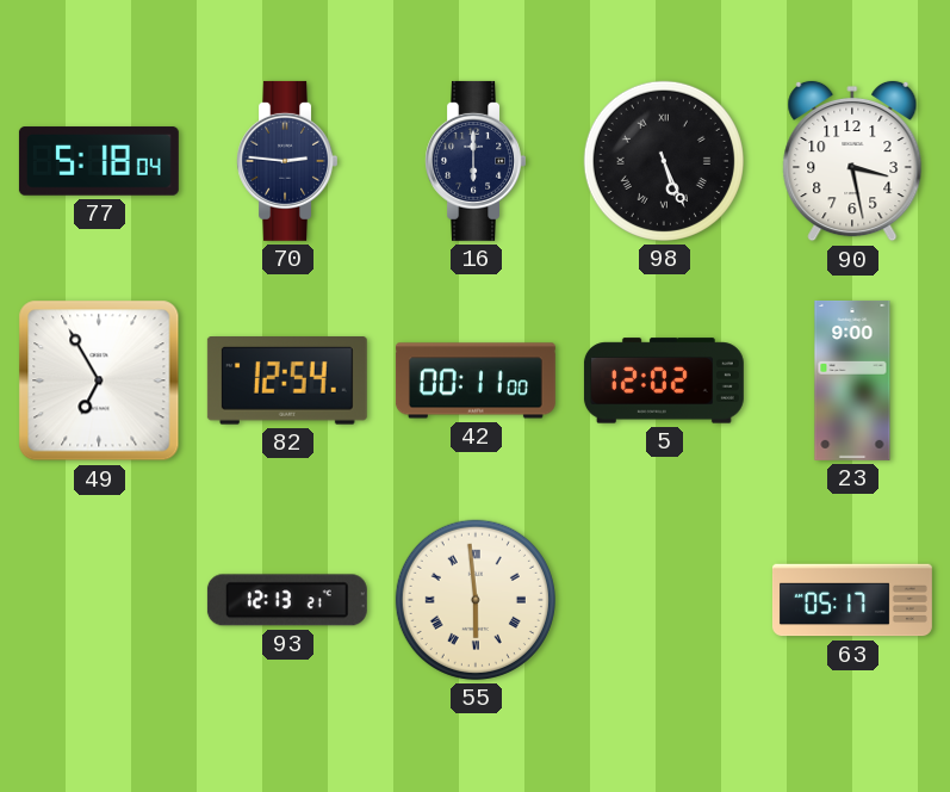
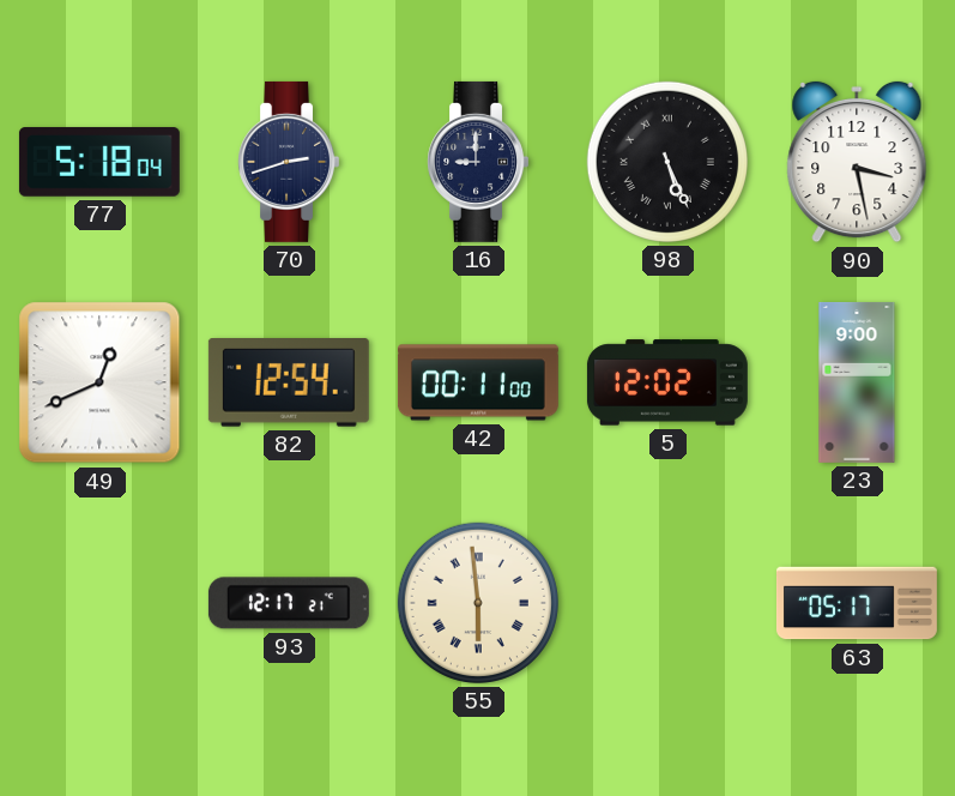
70: 2:46 -> 2:42 (288, 162)
16: 6:00 -> 9:00 (477, 162)
49: 6:55 -> 12:41 (99, 382)
93: 12:13 -> 12:17 (289, 603)
